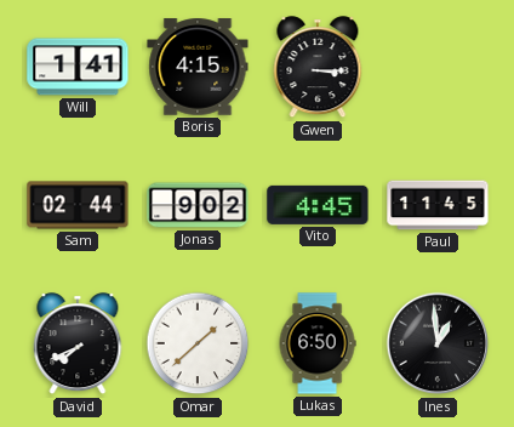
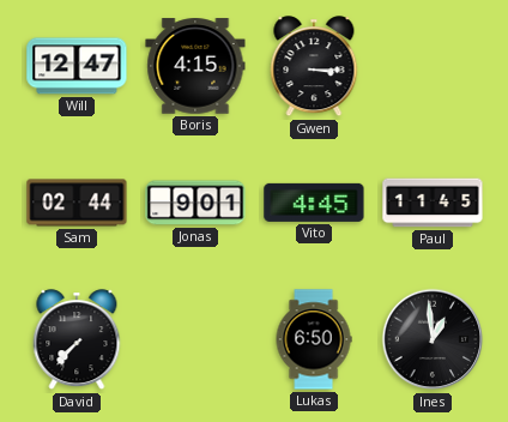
Will: 1:41 -> 12:47 (77, 66)
Jonas: 9:02 -> 9:01 (195, 203)
David: 7:41 -> 7:37 (77, 340)
Omar: 1:38 -> none (198, 343)
